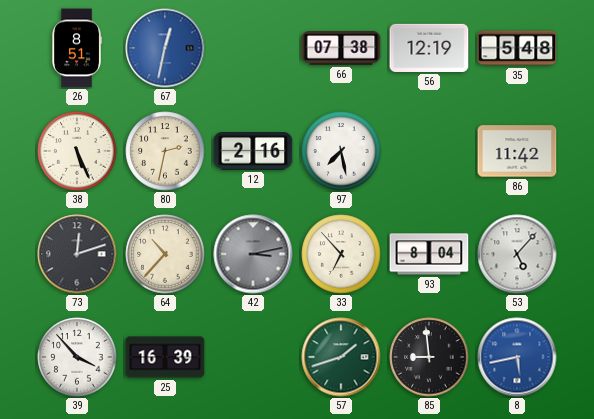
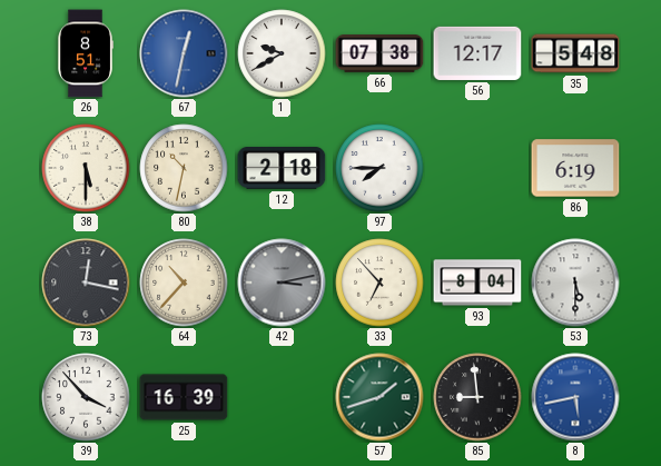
1: none -> 9:40 (282, 53)
56: 12:19 -> 12:17 (477, 53)
38: 5:26 -> 5:30 (86, 168)
80: 2:32 -> 10:32 (184, 168)
12: 2:16 -> 2:18 (282, 169)
97: 7:28 -> 7:45 (379, 168)
86: 11:42 -> 6:19 (575, 168)
73: 12:12 -> 12:17 (86, 282)
53: 5:07 -> 5:30 (575, 282)
